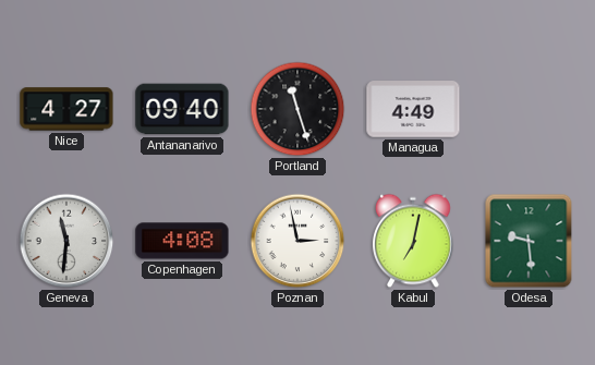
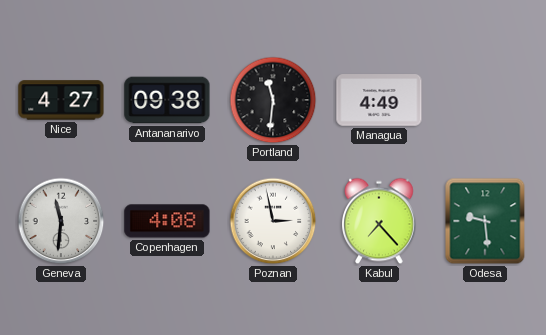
Antananarivo: 09:40 -> 09:38 (167, 100)
Portland: 11:27 -> 11:31 (273, 100)
Kabul: 7:02 -> 7:23 (380, 221)
